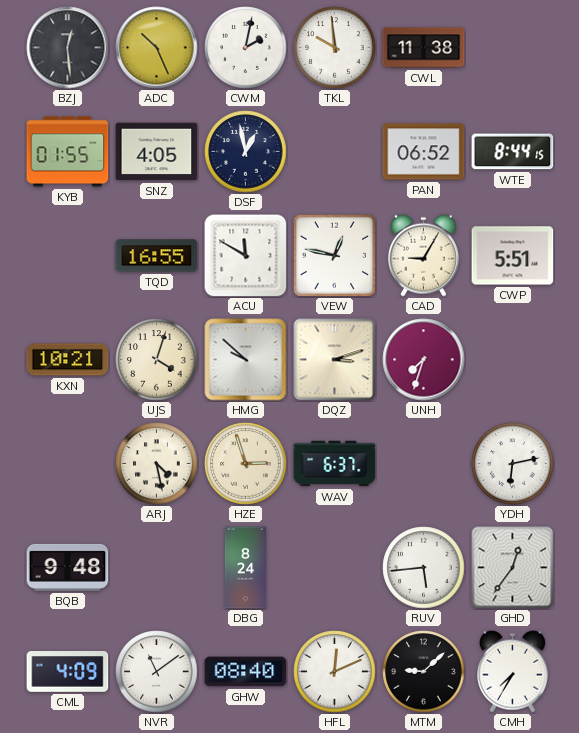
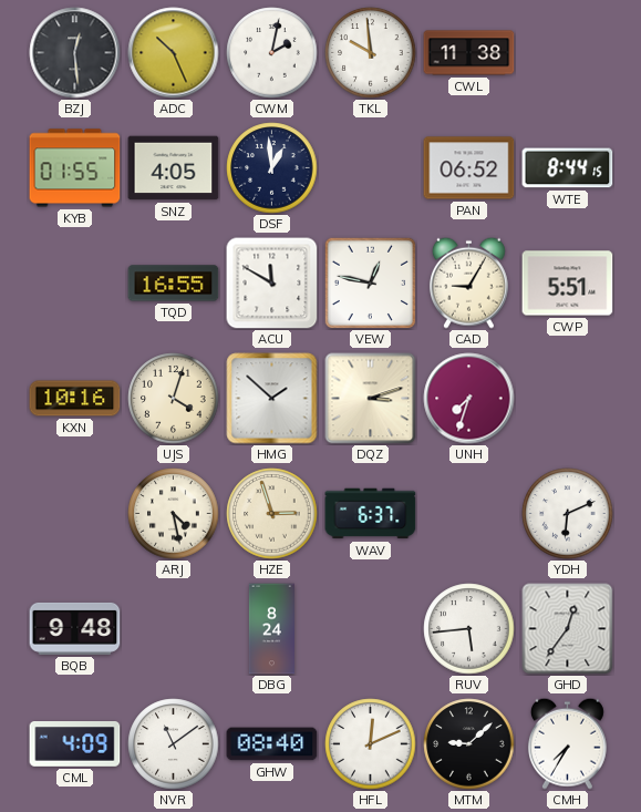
DSF: 12:58 -> 12:59 (272, 168)
KXN: 10:21 -> 10:16 (75, 399)
HMG: 9:52 -> 1:52 (272, 399)
YDH: 6:13 -> 6:11 (568, 514)
